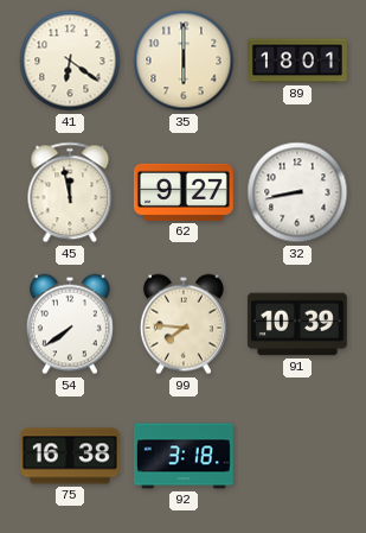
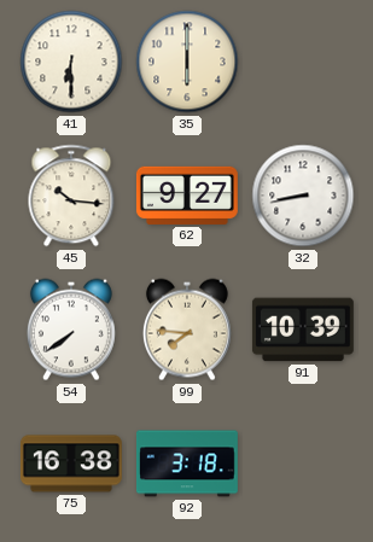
41: 6:21 -> 6:30 (71, 62)
89: 18:01 -> none (298, 61)
45: 11:58 -> 10:16 (71, 196)
